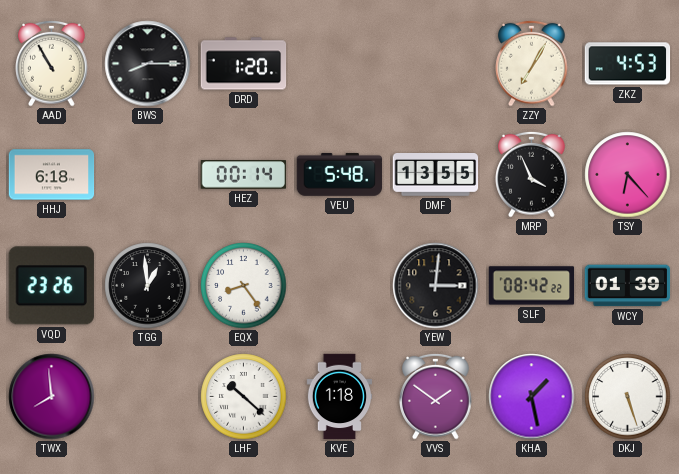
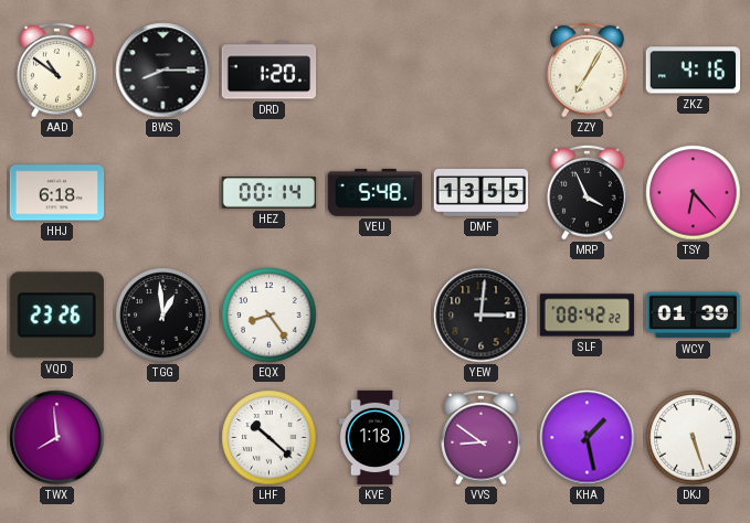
AAD: 10:55 -> 10:51 (57, 70)
ZKZ: 4:53 -> 4:16 (694, 71)
VVS: 1:51 -> 8:51 (482, 437)
